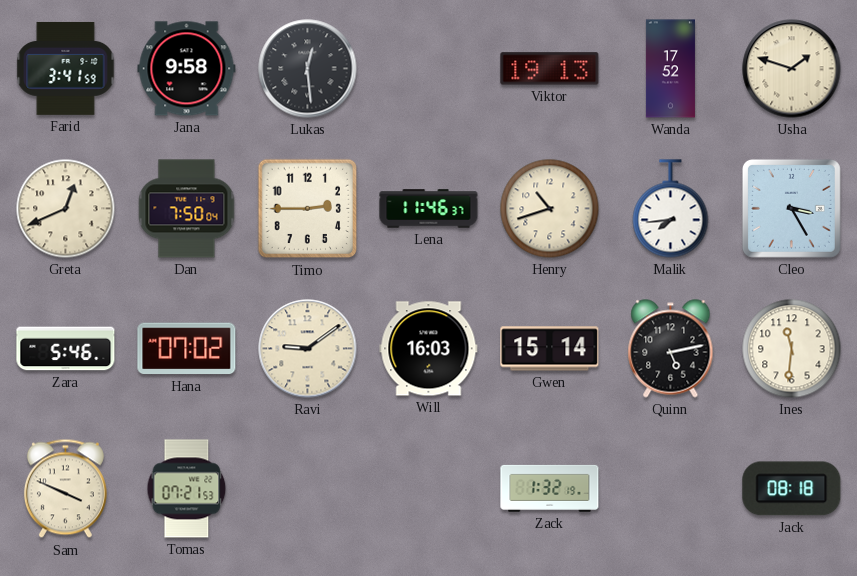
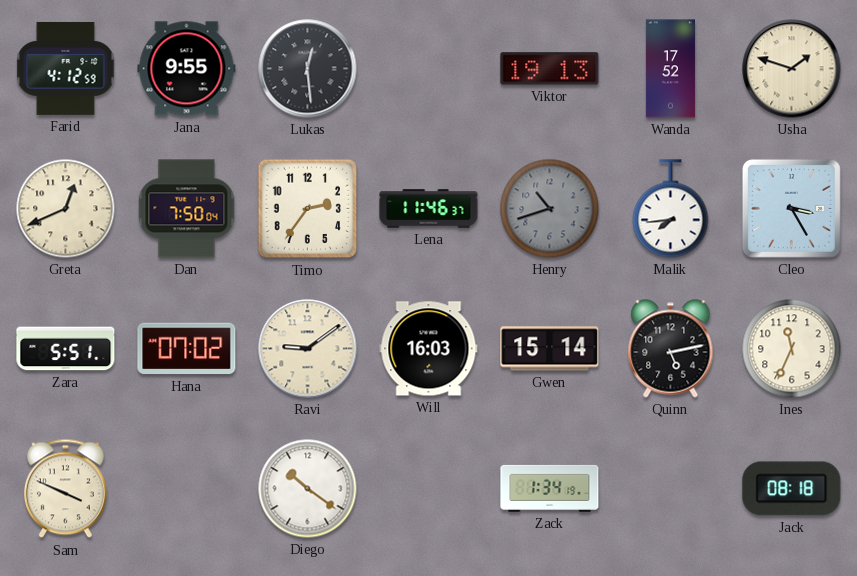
Farid: 3:41 -> 4:12 (66, 68)
Jana: 9:58 -> 9:55 (187, 69)
Timo: 2:45 -> 2:36 (308, 209)
Henry dial: cream -> grey (550, 209)
Zara: 5:46 -> 5:51 (66, 349)
Ines: 11:31 -> 11:34 (792, 349)
Tomas: 07:21 -> none (187, 489)
Diego: none -> 10:21 (308, 489)
Zack: 1:32 -> 1:34 (550, 488)
